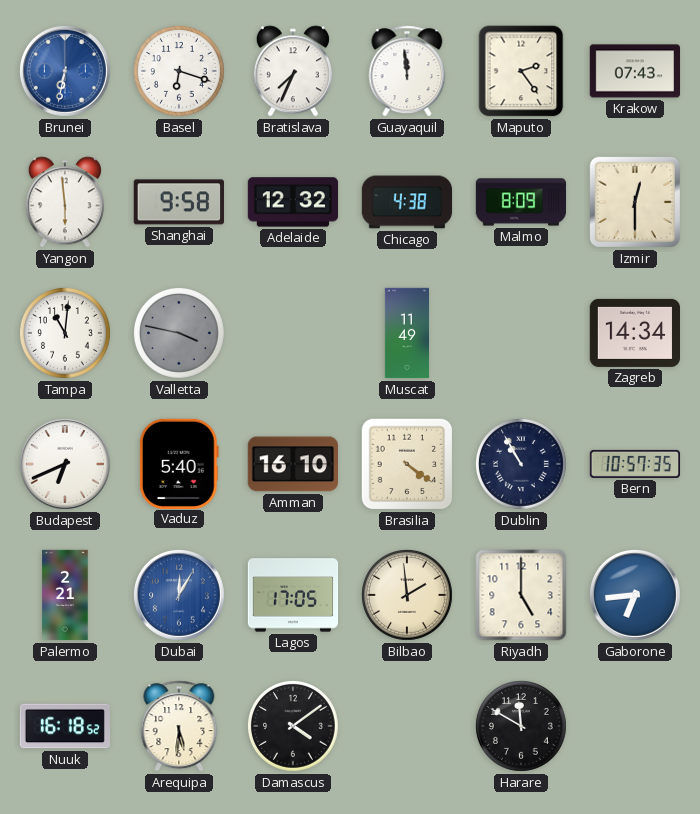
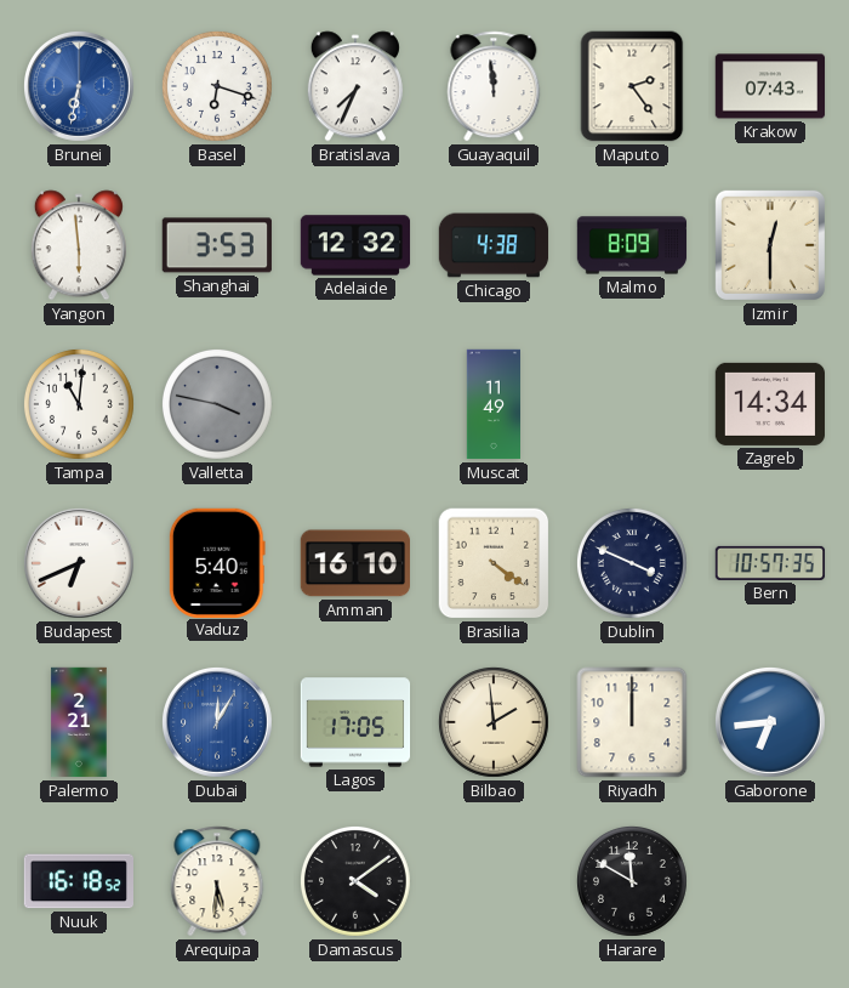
Shanghai: 9:58 -> 3:53 (217, 245)
Dublin: 10:55 -> 3:49 (633, 564)
Riyadh: 5:00 -> 12:00 (632, 722)
